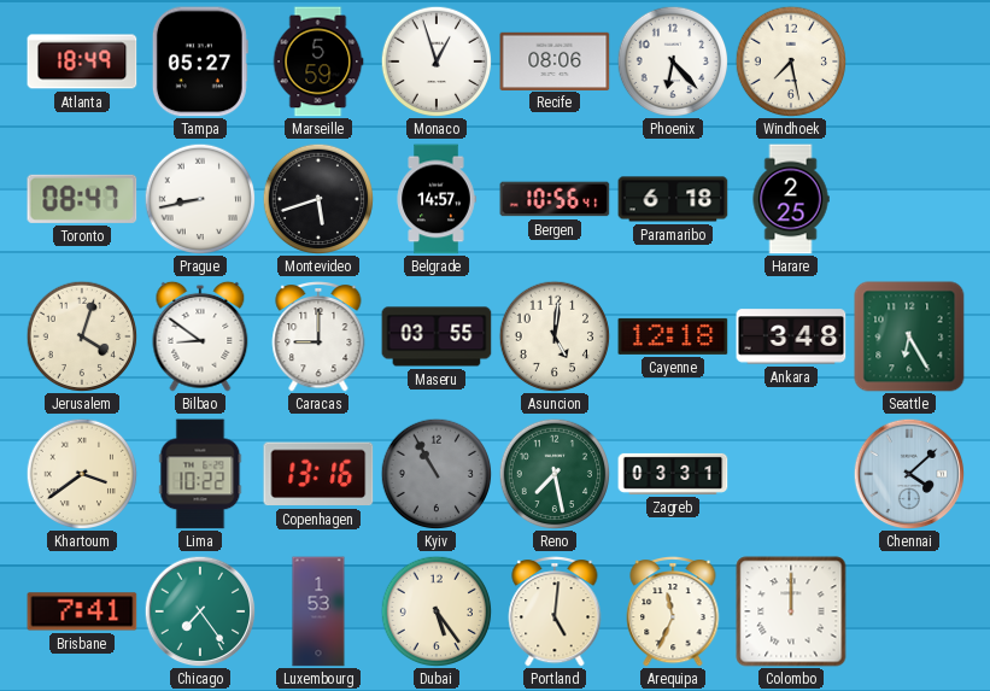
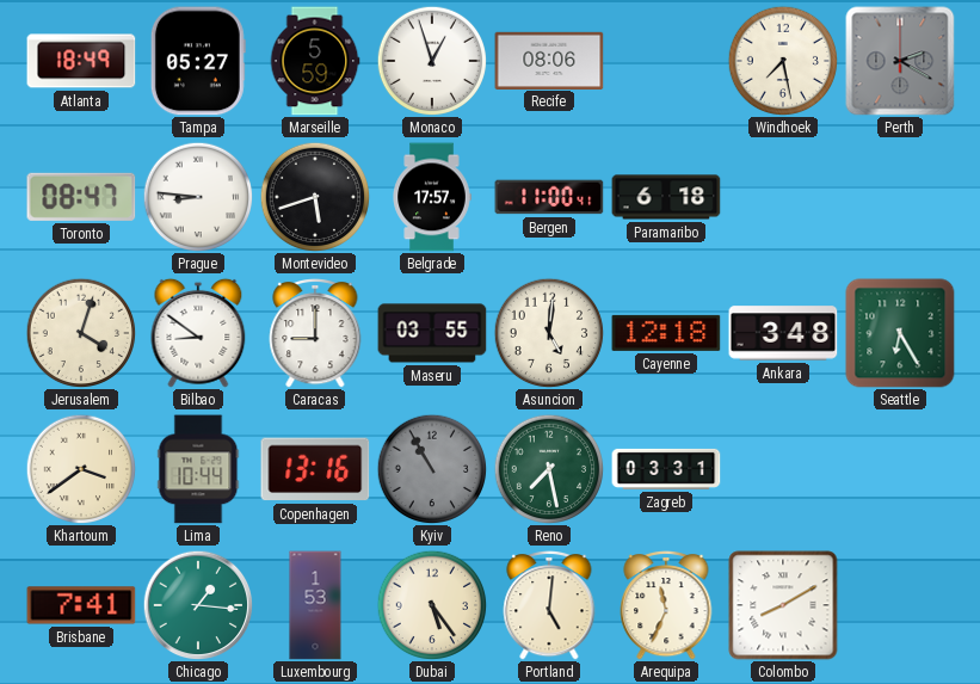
Phoenix: 6:23 -> none (673, 62)
Perth: none -> 2:20 (900, 61)
Prague: 8:43 -> 8:46 (198, 197)
Belgrade: 14:57 -> 17:57 (432, 197)
Bergen: 10:56 -> 11:00 (549, 197)
Harare: 2:25 -> none (791, 199)
Lima: 10:22 -> 10:44 (198, 469)
Chennai: 4:08 -> none (909, 474)
Chicago: 7:24 -> 1:16 (198, 605)
Colombo: 12:00 -> 8:10 (783, 605)
